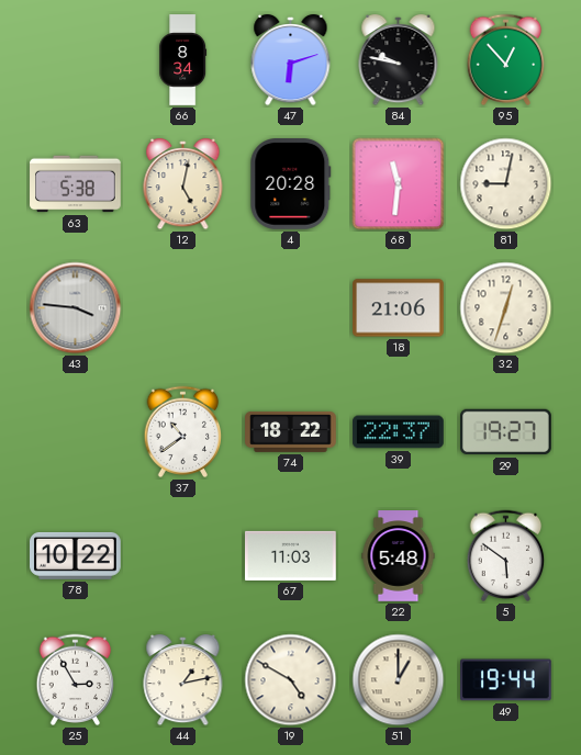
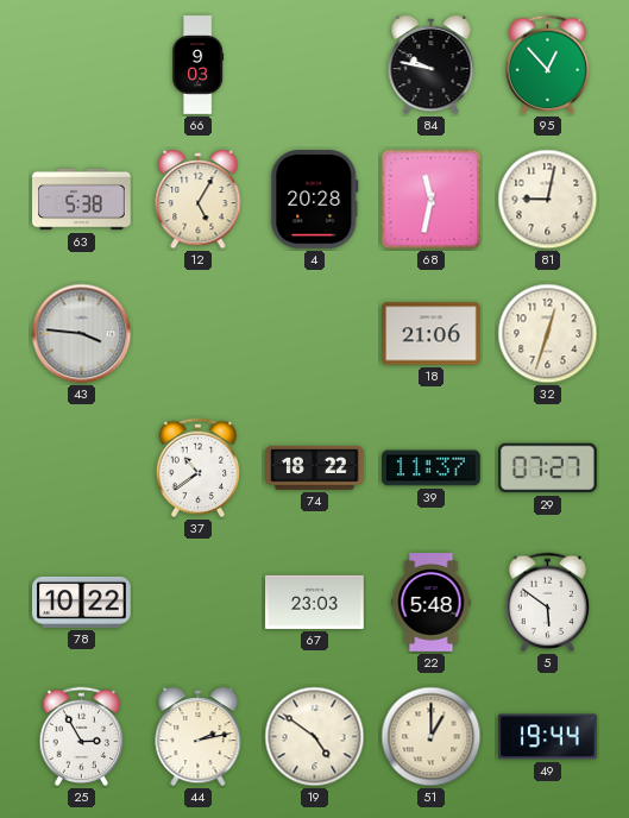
66: 8:34 -> 9:03 (199, 65)
47: 6:12 -> none (291, 60)
12: 5:02 -> 5:05 (199, 200)
68: 11:31 -> 11:32 (432, 200)
39: 22:37 -> 11:37 (432, 468)
29: 19:27 -> 07:27 (548, 468)
67: 11:03 -> 23:03 (315, 602)
44: 1:13 -> 2:13 (199, 737)
19: 4:50 -> 4:51 (315, 737)
